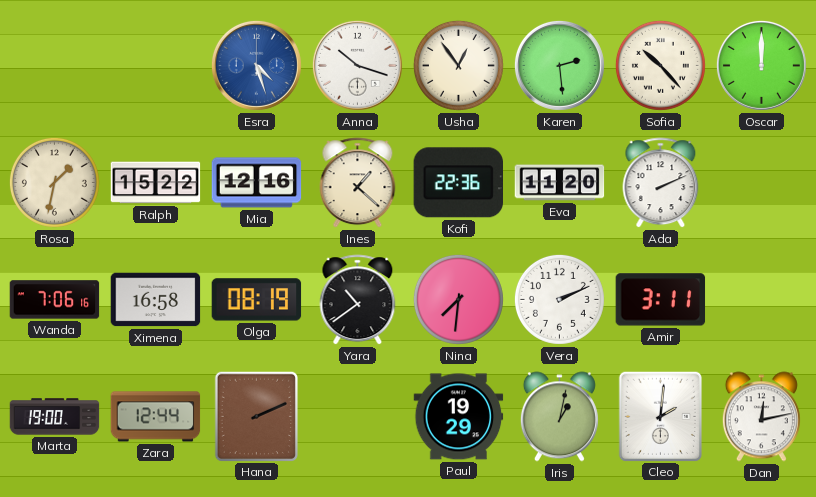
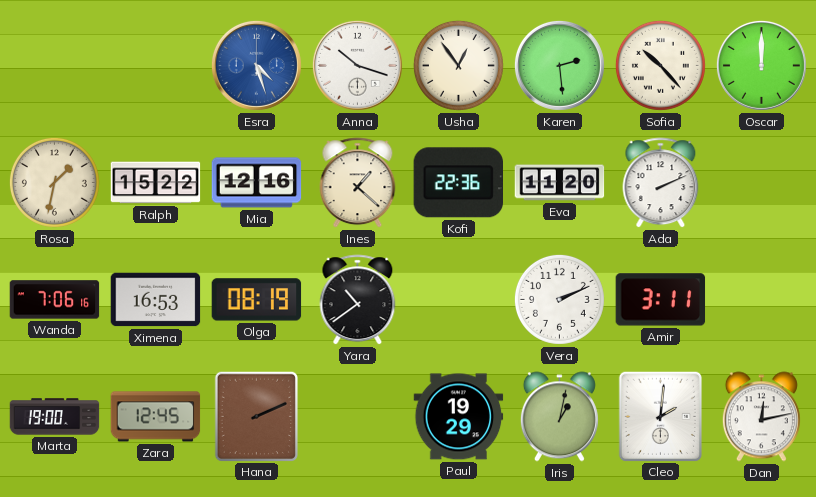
Ximena: 16:58 -> 16:53 (156, 300)
Nina: 7:31 -> none (458, 299)
Zara: 12:44 -> 12:45 (156, 417)
